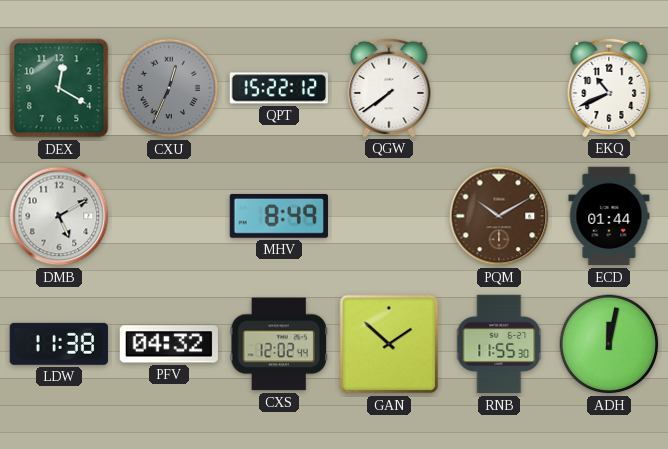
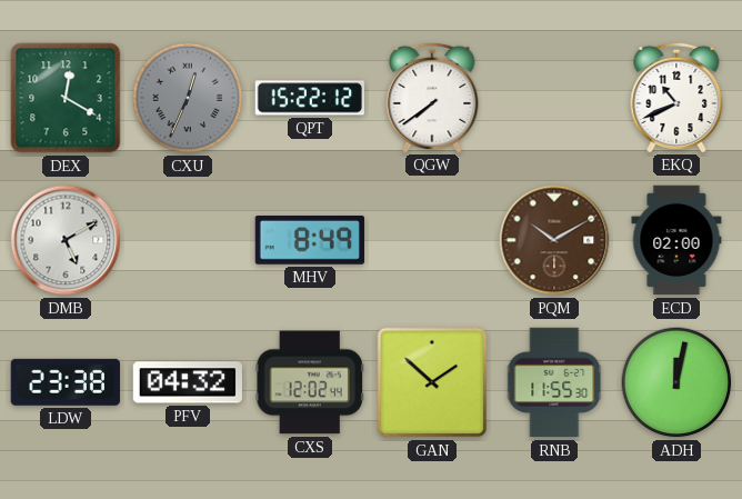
ECD: 01:44 -> 02:00 (676, 240)
LDW: 11:38 -> 23:38 (66, 382)
